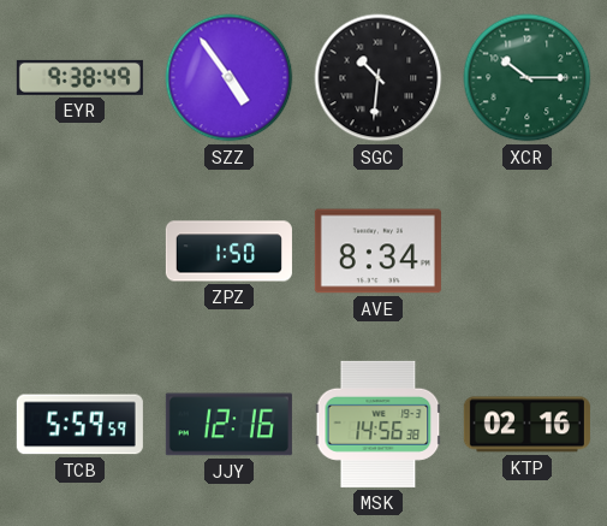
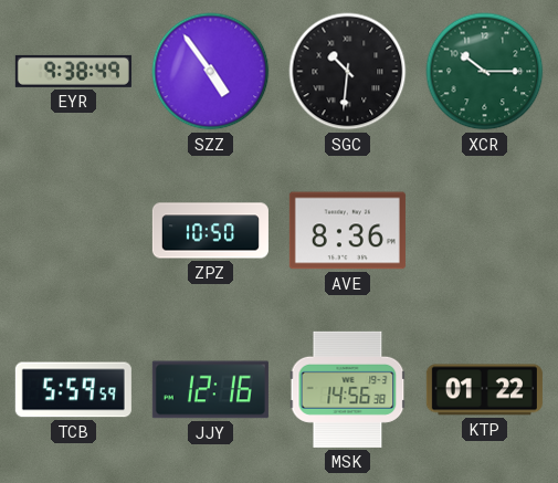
ZPZ: 1:50 -> 10:50 (210, 231)
AVE: 8:34 -> 8:36 (347, 231)
KTP: 02:16 -> 01:22 (484, 390)
